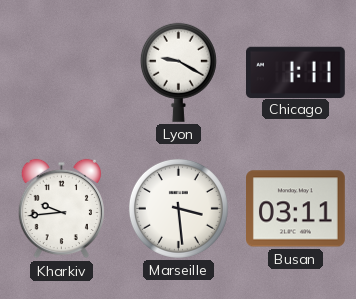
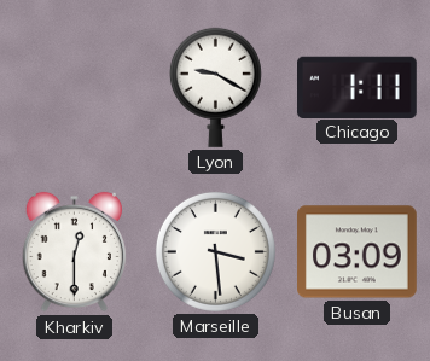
Kharkiv: 9:44 -> 12:30 (74, 252)
Busan: 03:11 -> 03:09 (358, 252)
